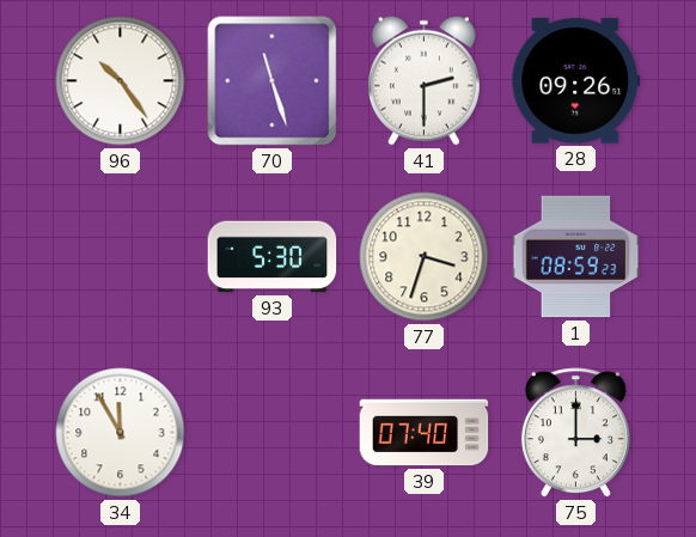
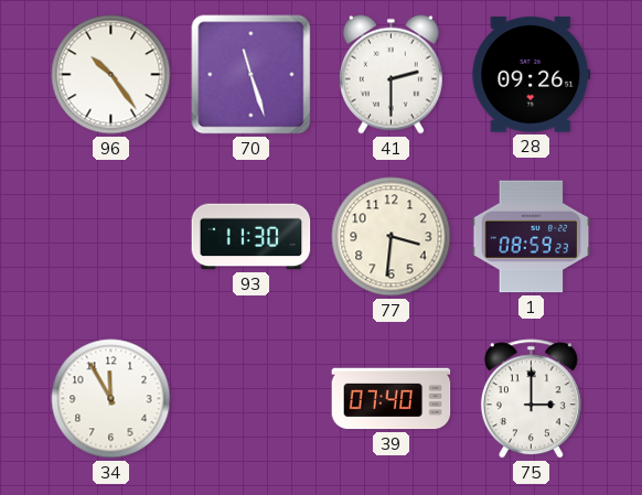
93: 5:30 -> 11:30 (252, 237)
77: 3:33 -> 3:31 (392, 237)
